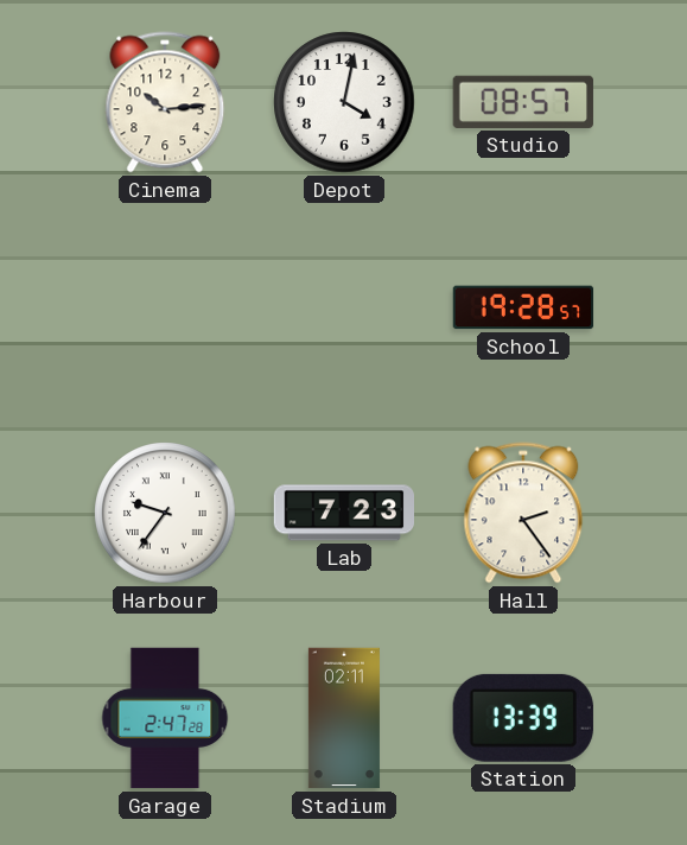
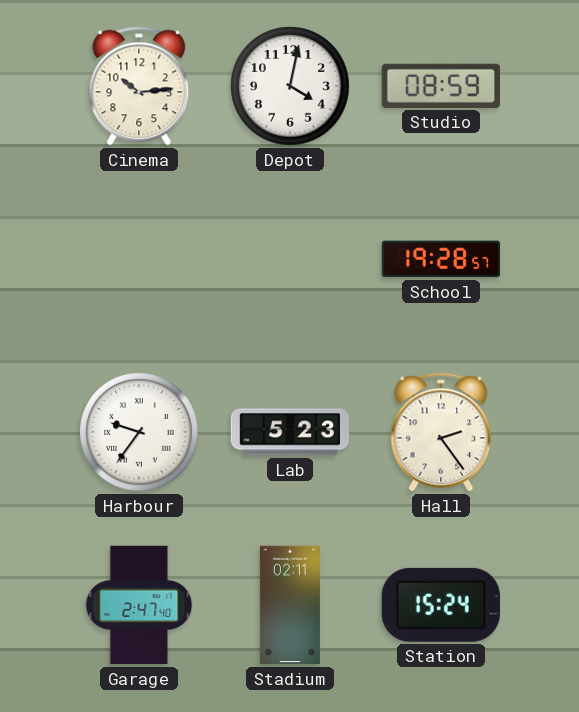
Studio: 08:57 -> 08:59 (441, 86)
Lab: 7:23 -> 5:23 (290, 432)
Garage: 2:47:28 -> 2:47:40 (139, 605)
Station: 13:39 -> 15:24 (441, 605)
